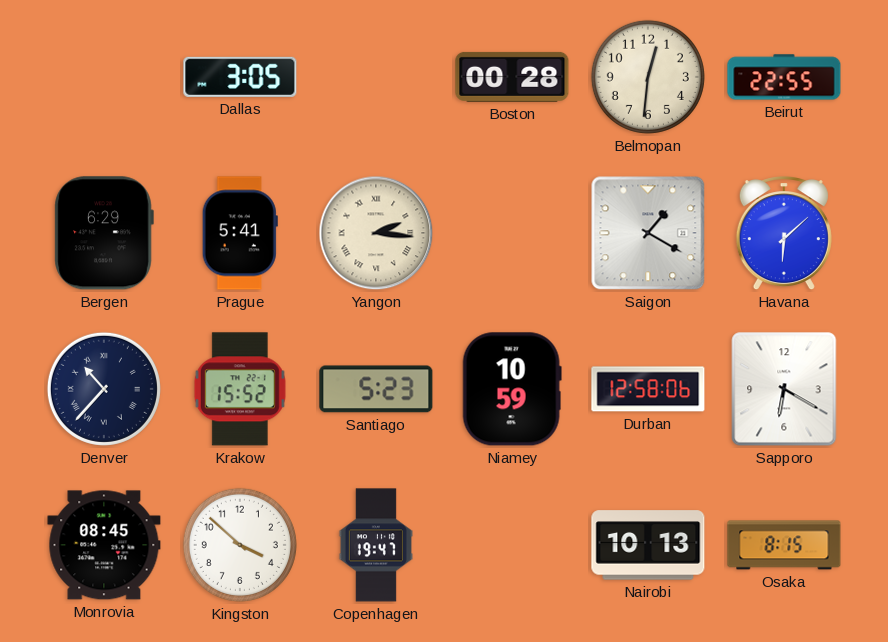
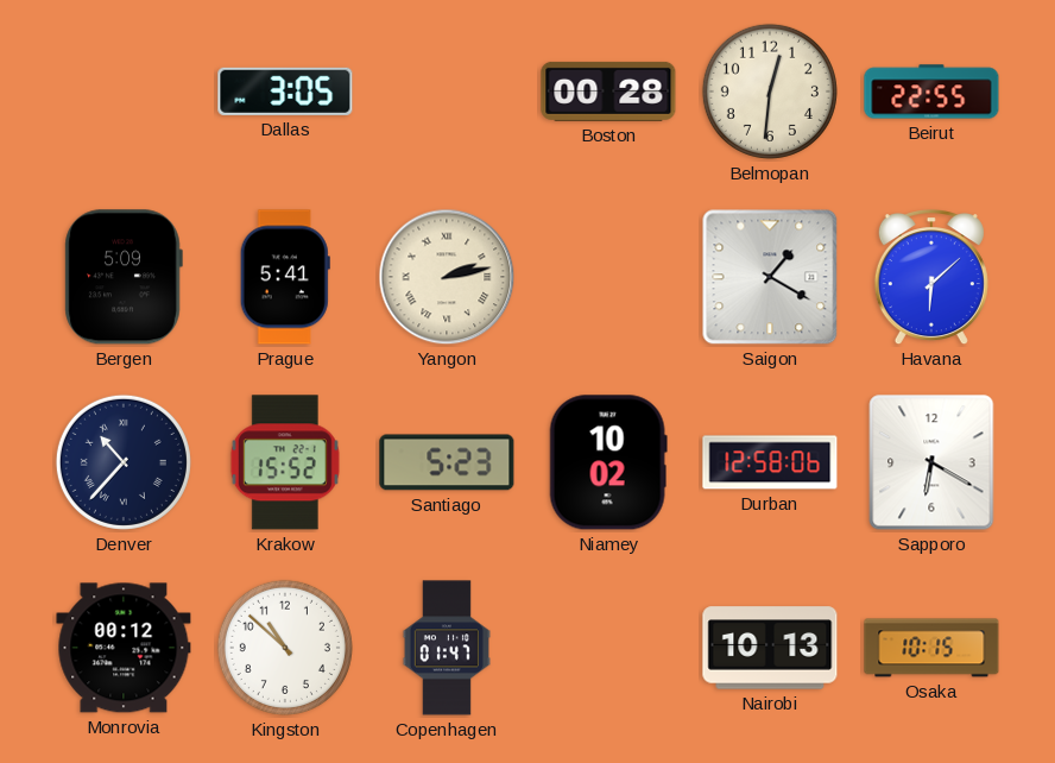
Bergen: 6:29 -> 5:09 (124, 277)
Yangon: 2:16 -> 2:13 (447, 277)
Niamey: 10:59 -> 10:02 (608, 462)
Monrovia: 08:45 -> 00:12 (124, 648)
Kingston: 3:52 -> 10:52 (285, 648)
Copenhagen: 19:47 -> 01:47 (447, 648)
Osaka: 8:15 -> 10:15 (931, 648)
